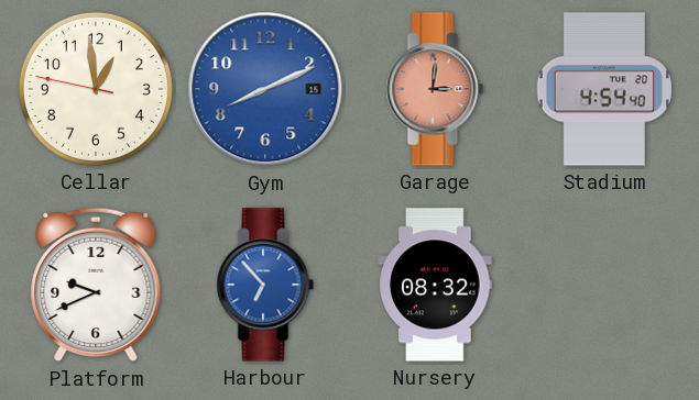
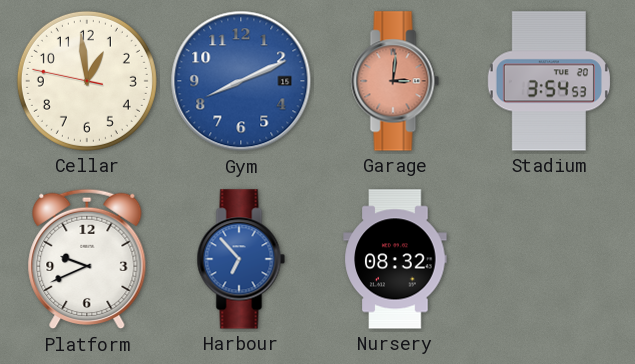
Stadium: 4:54 -> 3:54 (549, 81)
